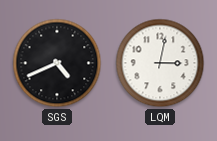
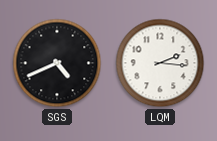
LQM: 3:02 -> 2:16 (160, 63)
